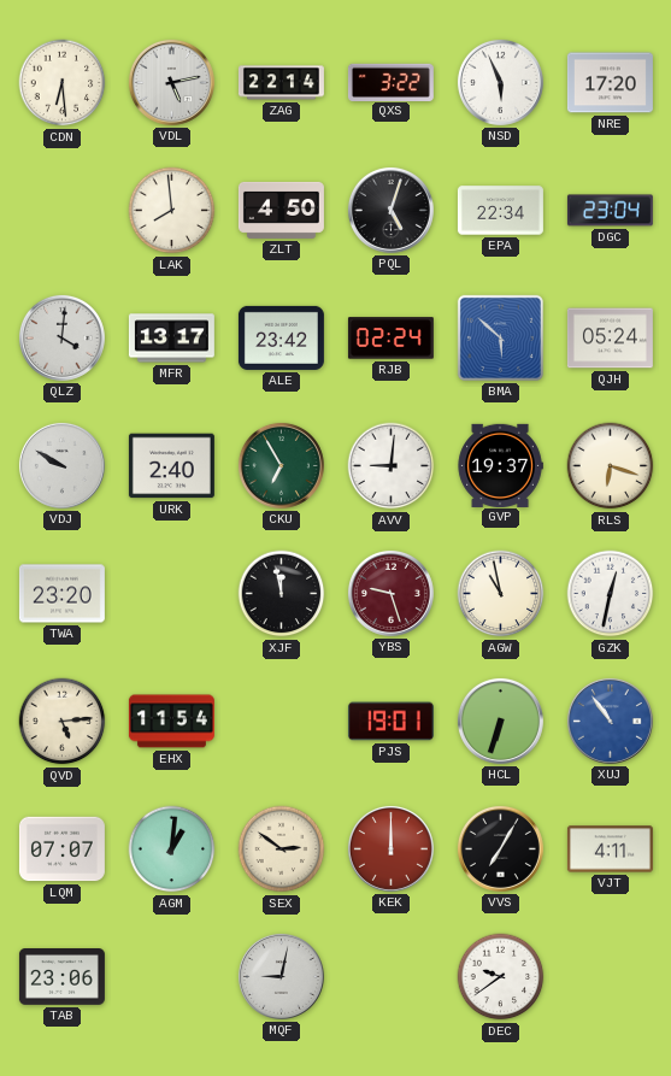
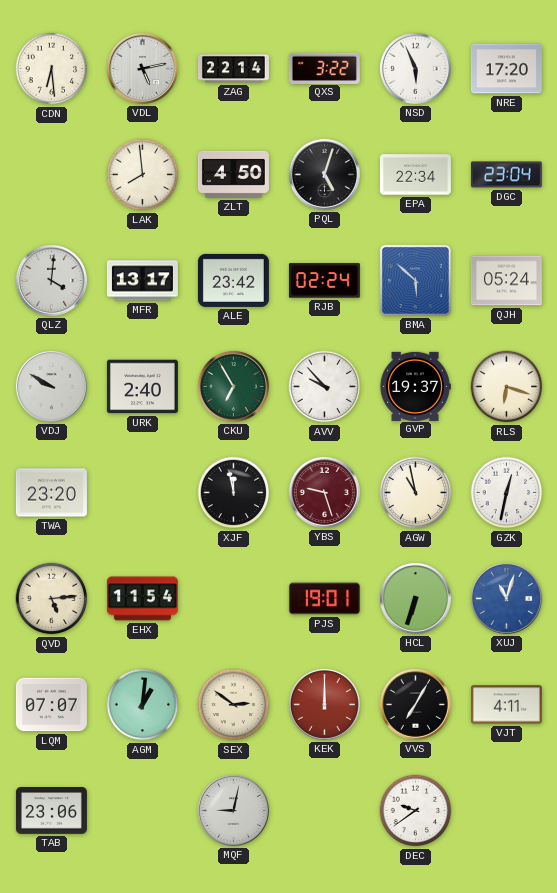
AVV: 9:01 -> 9:53 (325, 387)
XUJ: 10:54 -> 11:03 (506, 598)
